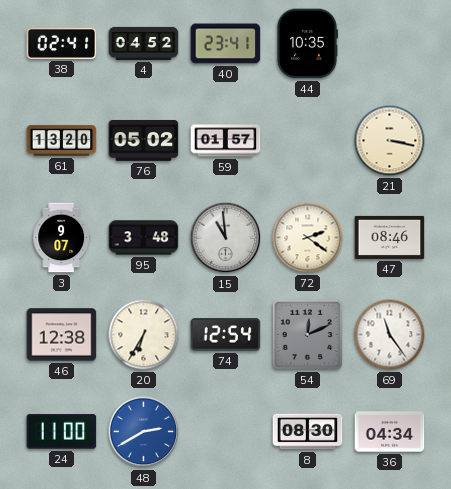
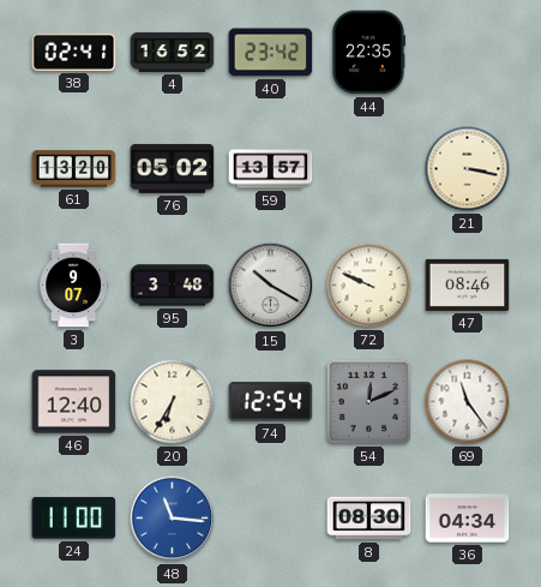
4: 04:52 -> 16:52 (173, 52)
40: 23:41 -> 23:42 (271, 53)
44: 10:35 -> 22:35 (368, 53)
59: 01:57 -> 13:57 (271, 169)
15: 10:59 -> 10:20 (271, 286)
72: 2:21 -> 9:49 (369, 286)
46: 12:38 -> 12:40 (74, 402)
48: 2:40 -> 11:16 (173, 519)
